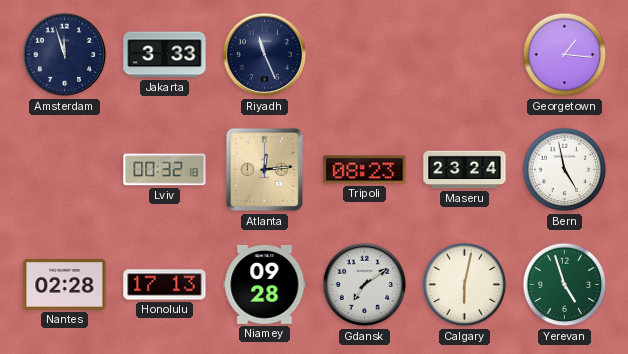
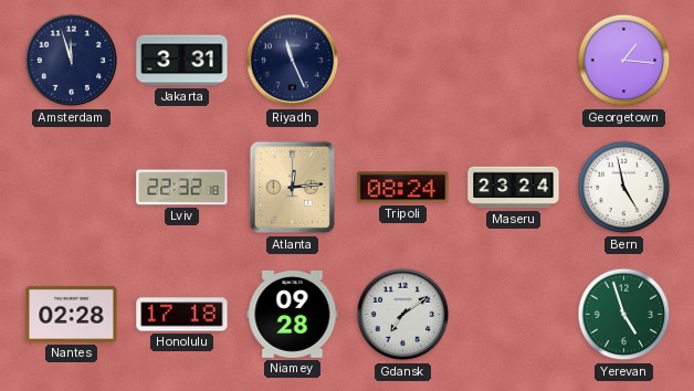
Jakarta: 3:33 -> 3:31 (182, 61)
Lviv: 00:32 -> 22:32 (182, 188)
Tripoli: 08:23 -> 08:24 (403, 188)
Honolulu: 17:13 -> 17:18 (182, 315)
Calgary: 6:02 -> none (465, 285)
